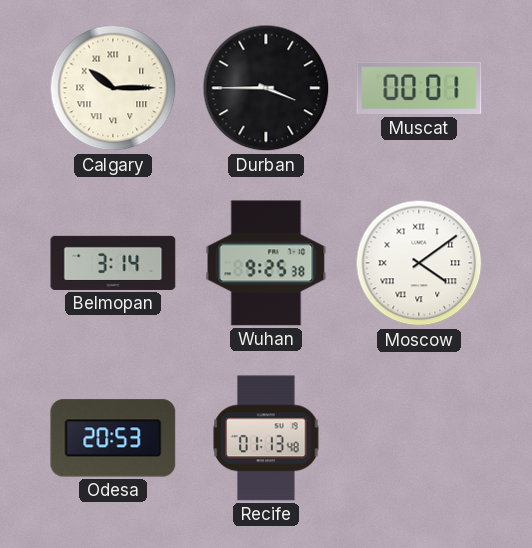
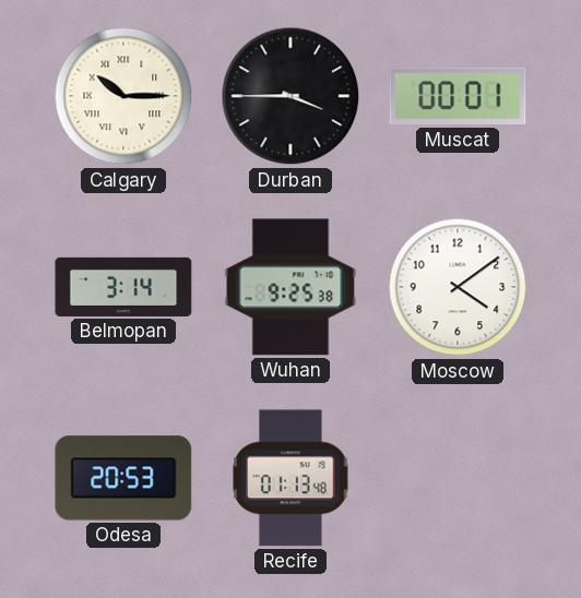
Moscow numerals: Roman -> Arabic (458, 287)
